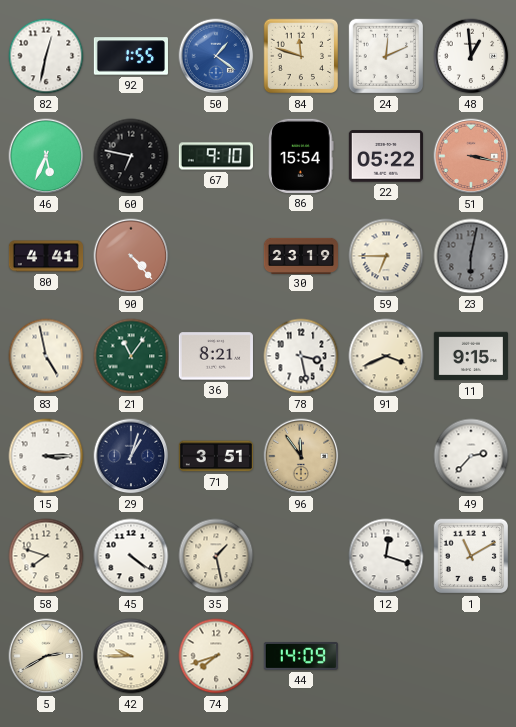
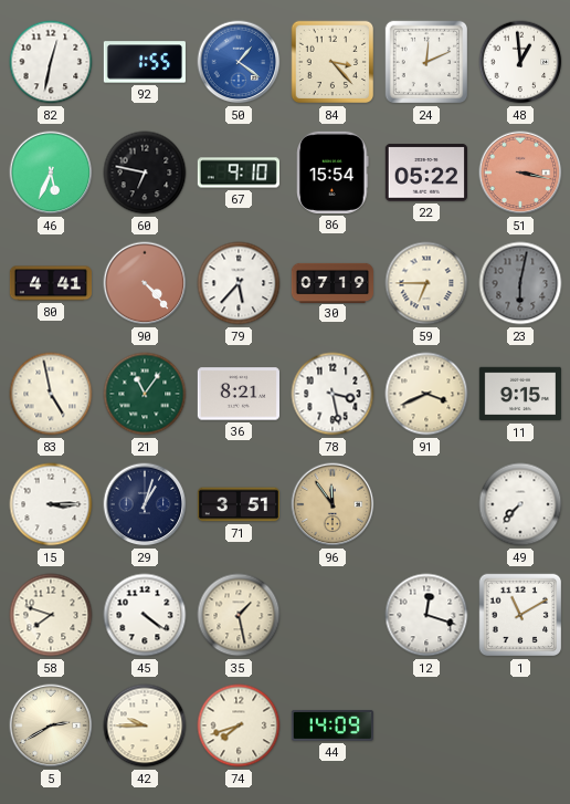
84: 11:48 -> 3:23 (332, 62)
79: none -> 5:37 (239, 283)
30: 23:19 -> 07:19 (331, 282)
49: 2:37 -> 7:37 (520, 504)
